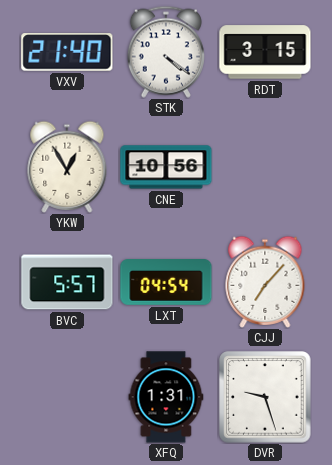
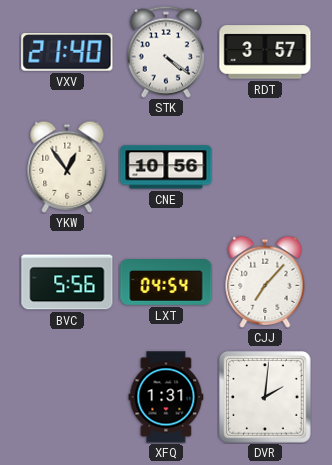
RDT: 3:15 -> 3:57 (265, 52)
YKW: 12:55 -> 12:54 (67, 167)
BVC: 5:57 -> 5:56 (67, 282)
DVR: 9:27 -> 2:01 (265, 397)
